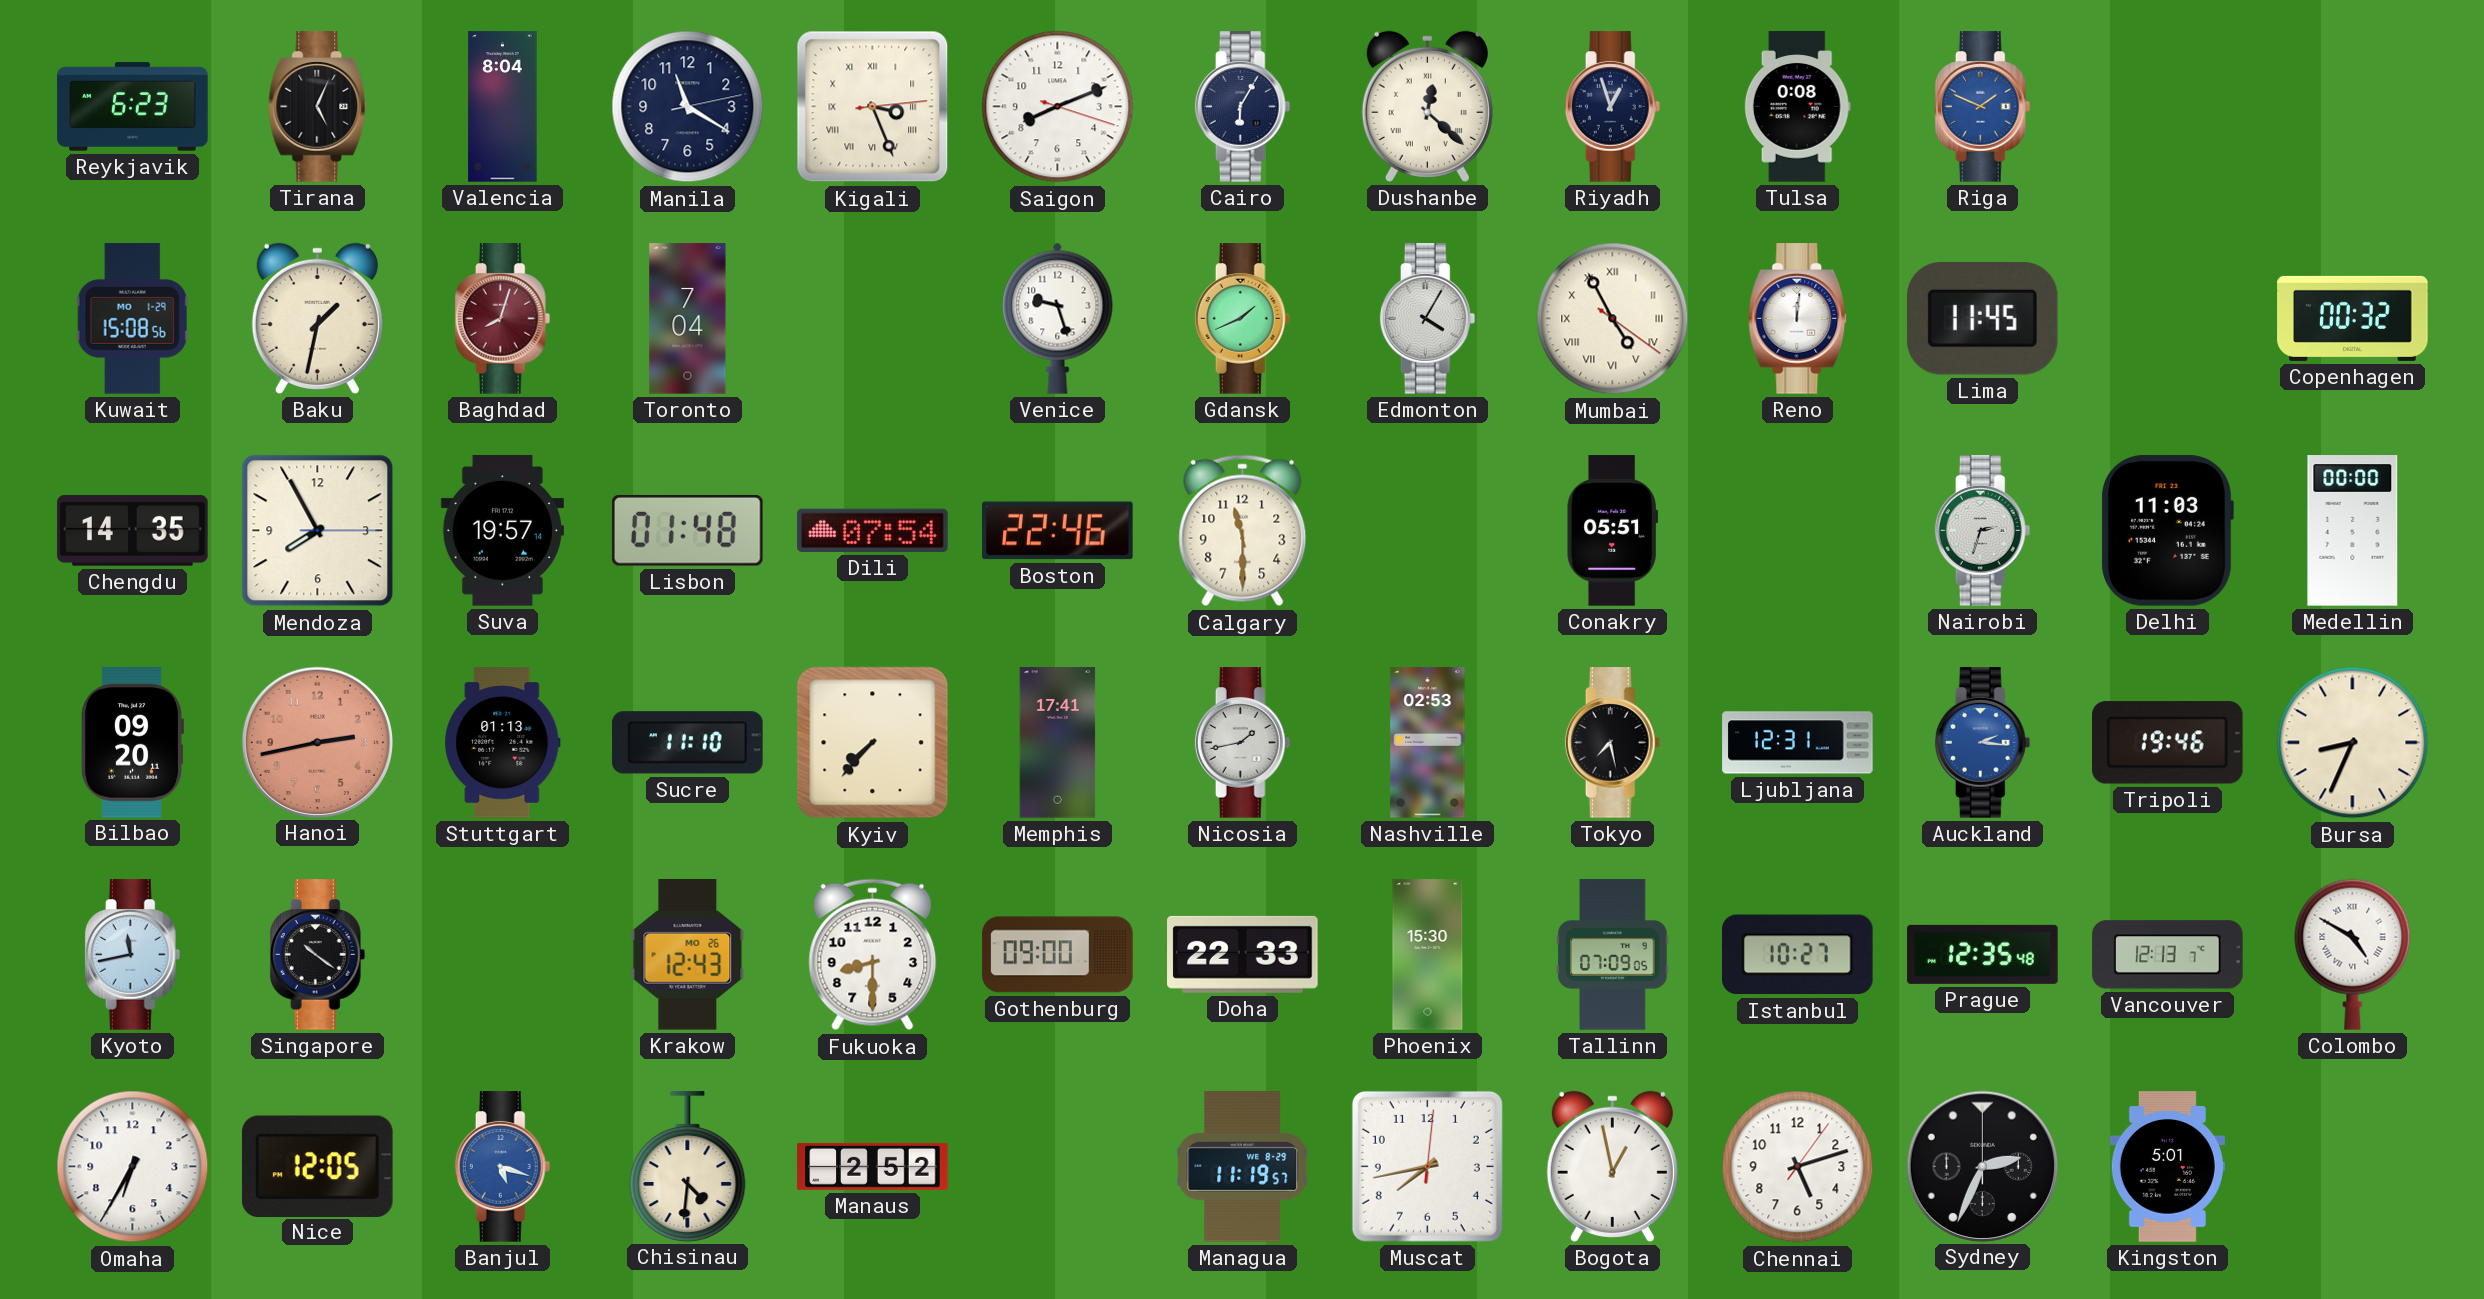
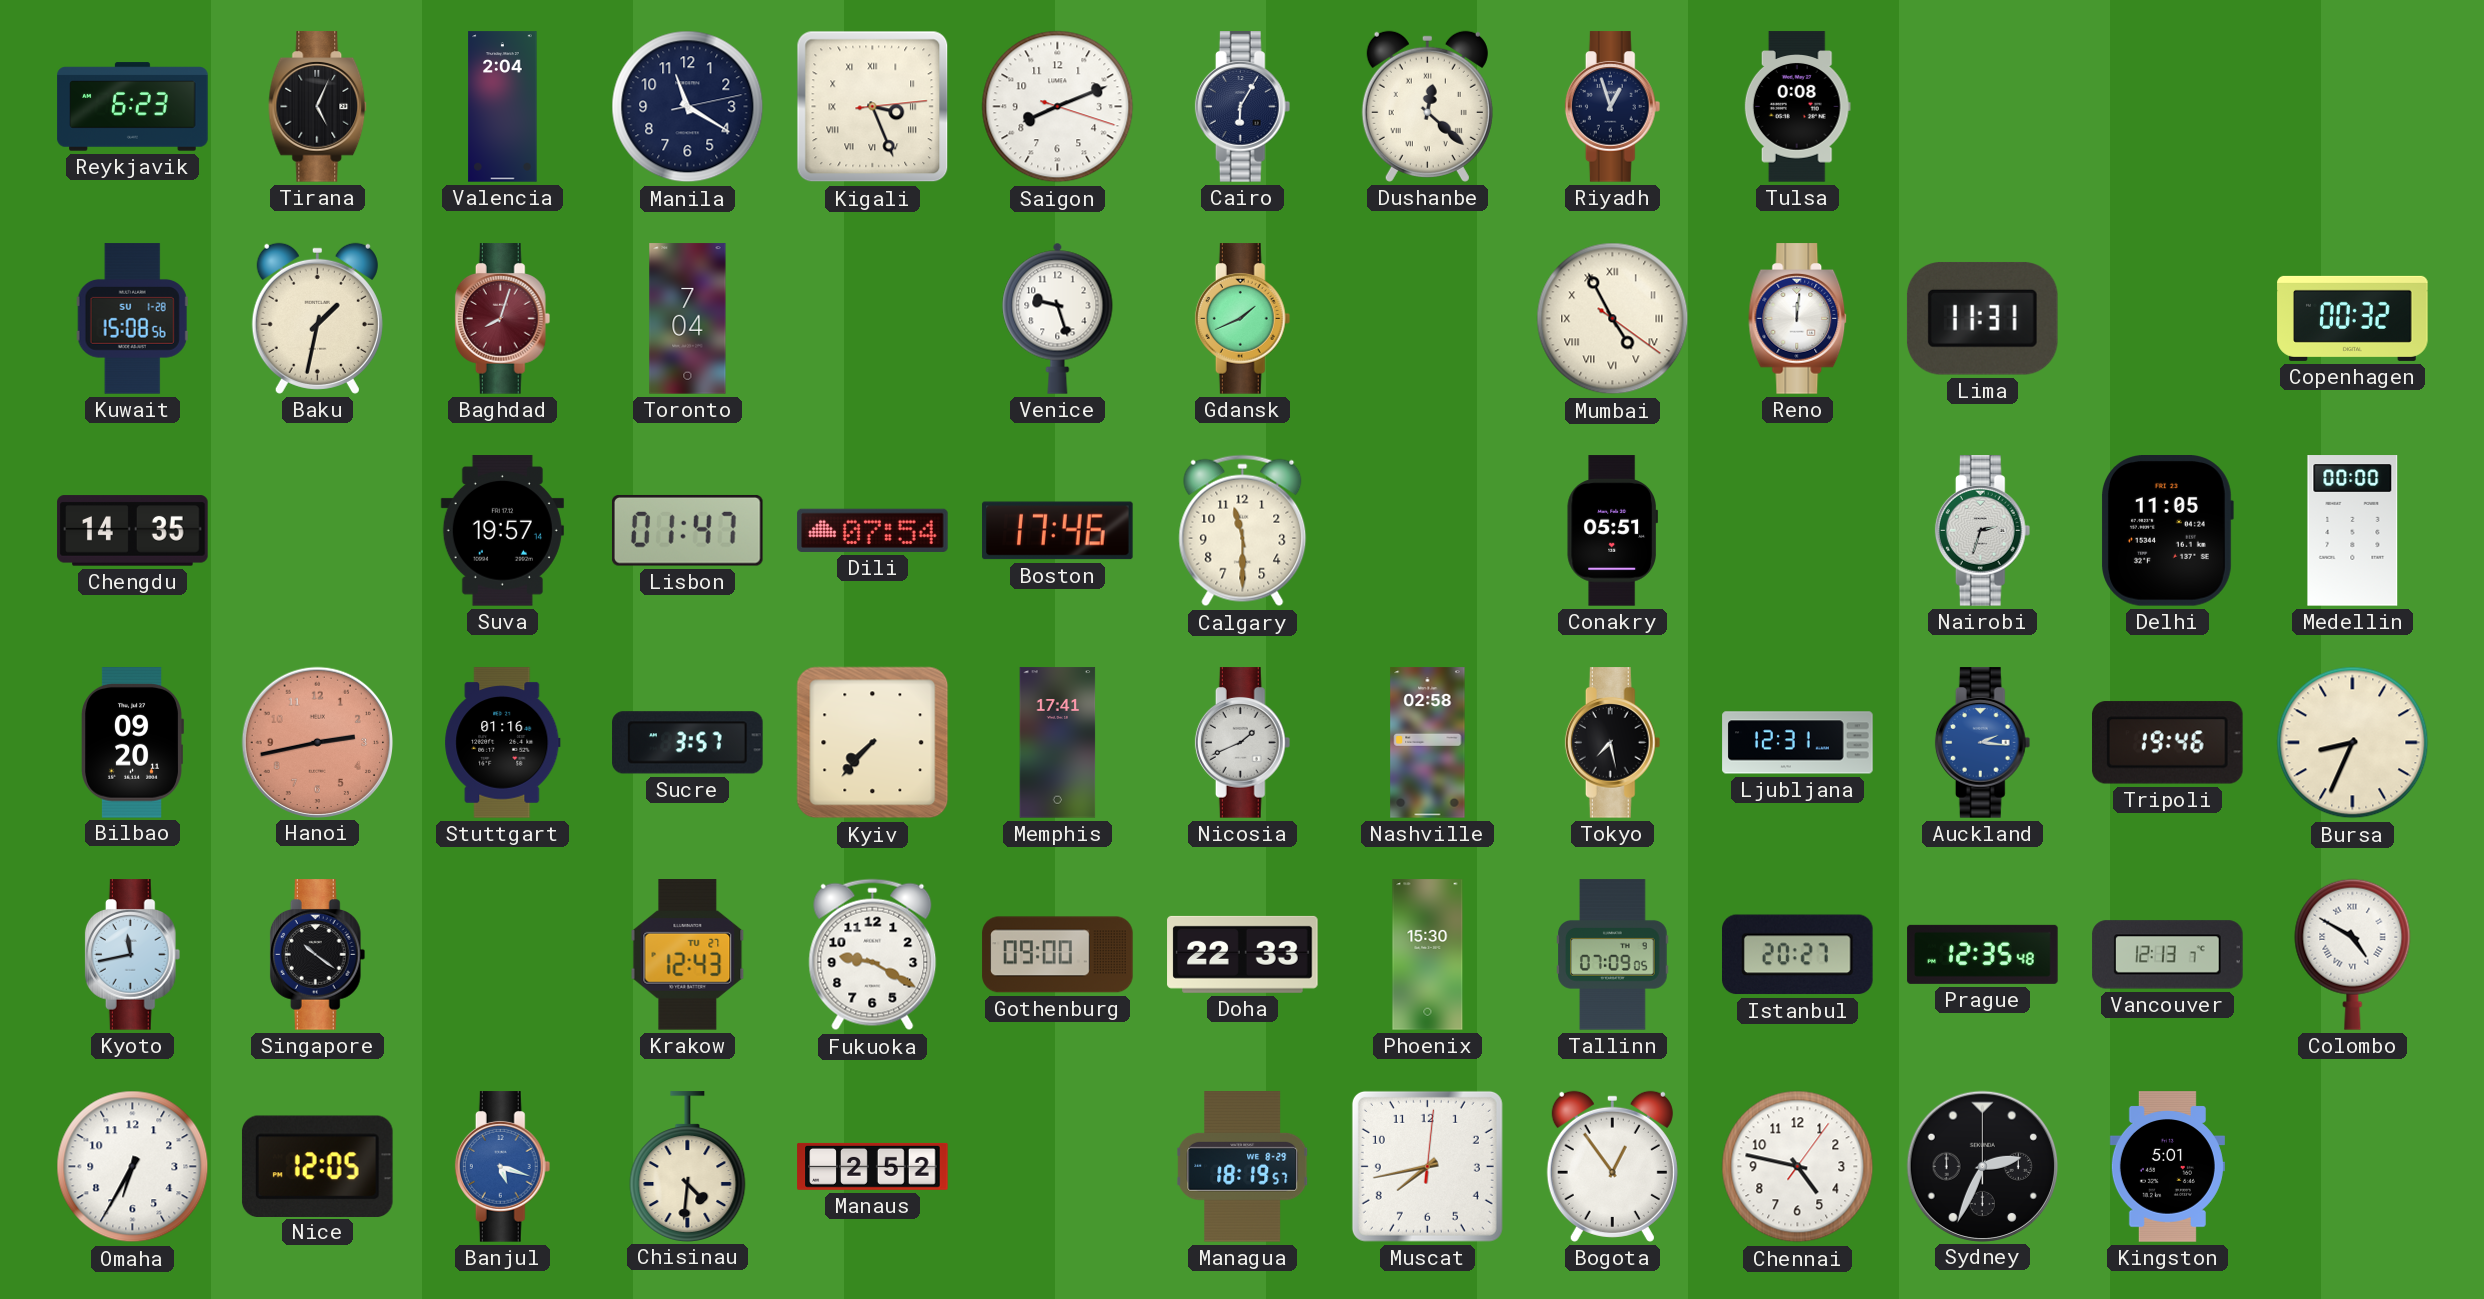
Valencia: 8:04 -> 2:04 (503, 107)
Riga: 1:49 -> none (1983, 107)
Kuwait date: MO 1-29 -> SU 1-28 (132, 319)
Edmonton: 4:05 -> none (1428, 319)
Lima: 11:45 -> 11:31 (1982, 318)
Mendoza: 7:55 -> none (318, 531)
Lisbon: 01:48 -> 01:47 (687, 530)
Boston: 22:46 -> 17:46 (1058, 531)
Delhi: 11:03 -> 11:05 (2168, 531)
Stuttgart: 01:13 -> 01:16 (503, 743)
Sucre: 11:10 -> 3:57 (688, 743)
Nicosia: 1:43 -> 1:41 (1243, 743)
Nashville: 02:53 -> 02:58 (1428, 743)
Krakow date: MO 26 -> TU 27 (688, 955)
Fukuoka: 8:30 -> 9:20 (873, 955)
Istanbul: 10:27 -> 20:27 (1798, 955)
Managua: 11:19 -> 18:19 (1243, 1167)
Bogota: 12:58 -> 12:54 (1612, 1166)
Chennai: 5:12 -> 4:47 (1798, 1167)
